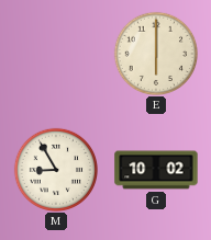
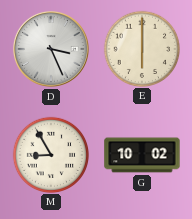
D: none -> 3:26 (51, 49)
